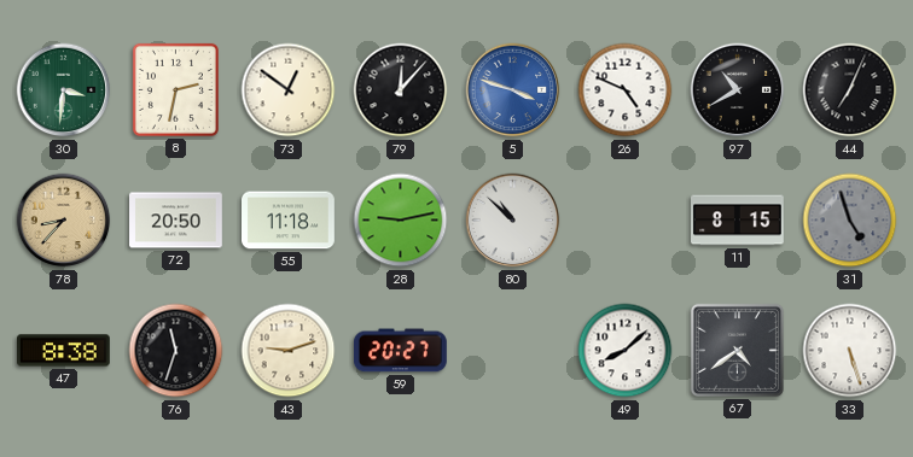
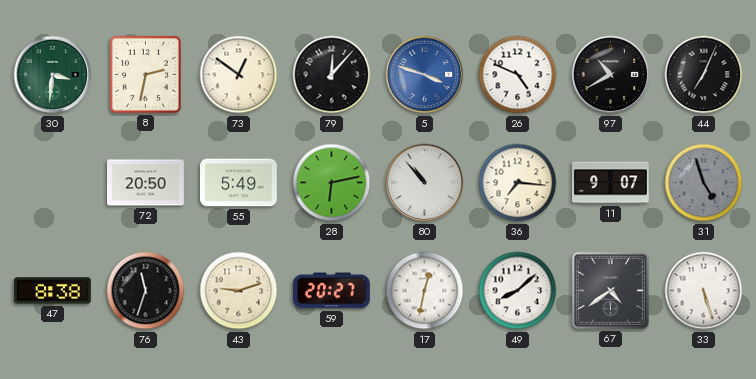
78: 8:37 -> none (64, 221)
55: 11:18 -> 5:49 (239, 183)
28: 9:13 -> 6:13 (332, 183)
80: 10:52 -> 10:53 (425, 183)
36: none -> 7:16 (518, 183)
11: 8:15 -> 9:07 (611, 183)
17: none -> 12:32 (425, 291)
